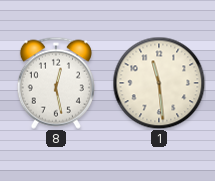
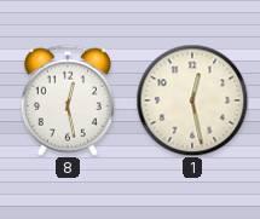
1: 11:29 -> 12:28 (192, 100)
